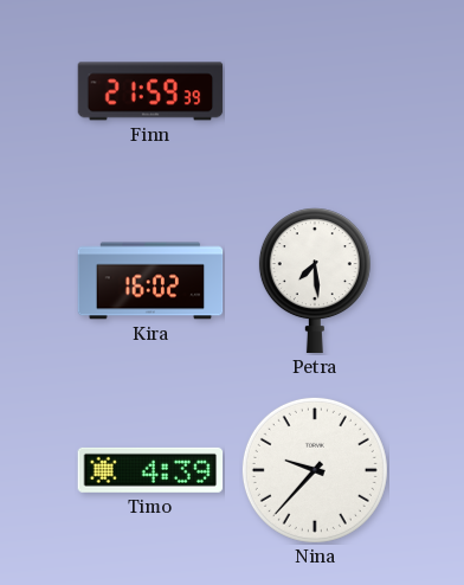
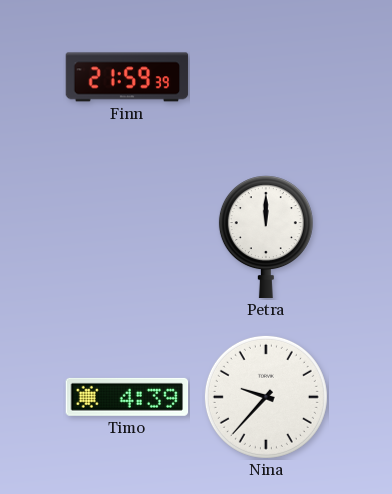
Kira: 16:02 -> none (150, 281)
Petra: 7:29 -> 12:00 (266, 237)
